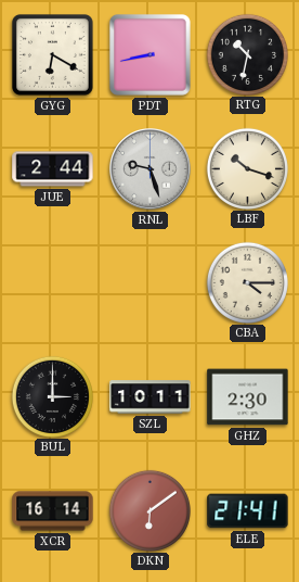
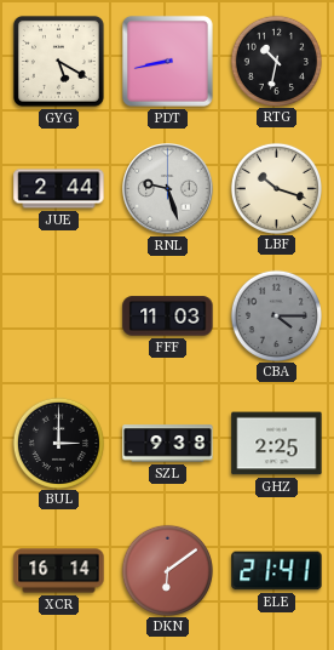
GYG: 6:20 -> 5:20 (58, 61)
FFF: none -> 11:03 (168, 317)
CBA dial: cream -> grey (276, 315)
SZL: 10:11 -> 9:38 (168, 444)
GHZ: 2:30 -> 2:25 (277, 444)
